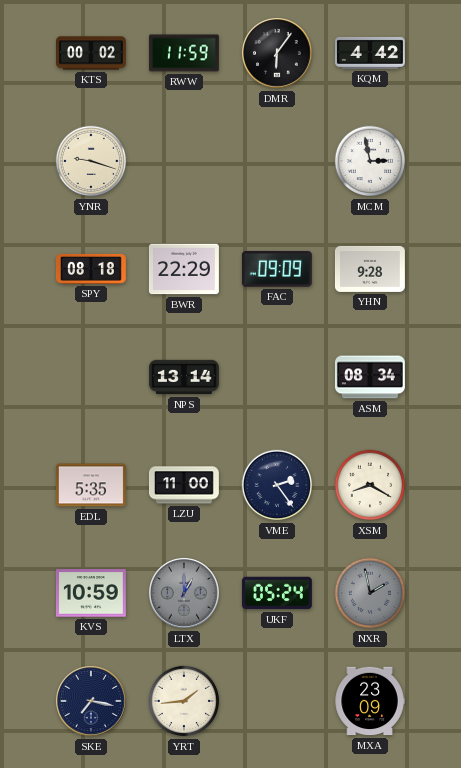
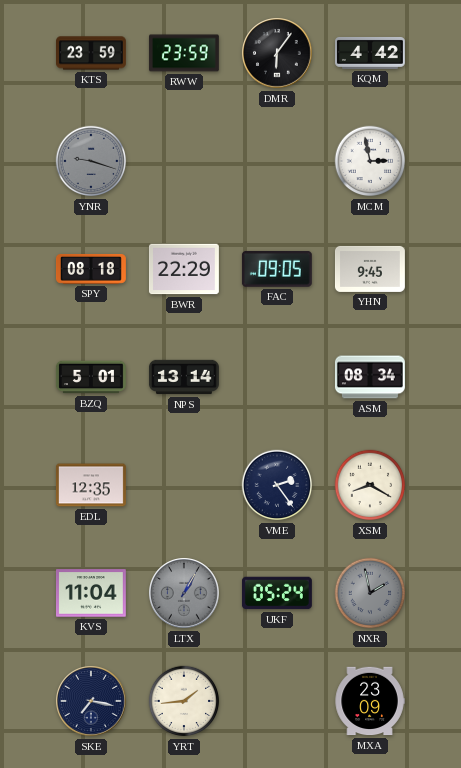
KTS: 00:02 -> 23:59 (92, 53)
RWW: 11:59 -> 23:59 (184, 53)
YNR dial: cream -> grey (91, 161)
FAC: 09:09 -> 09:05 (277, 269)
YHN: 9:28 -> 9:45 (370, 269)
BZQ: none -> 5:01 (91, 377)
EDL: 5:35 -> 12:35 (91, 485)
LZU: 11:00 -> none (184, 485)
KVS: 10:59 -> 11:04 (91, 593)
LTX: 1:00 -> 1:05 (185, 594)
